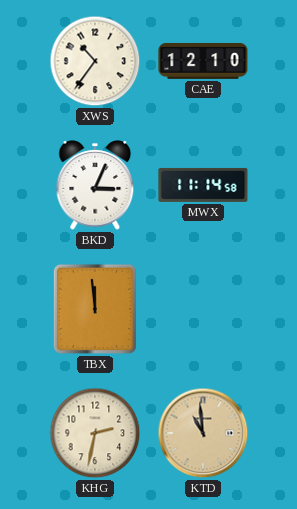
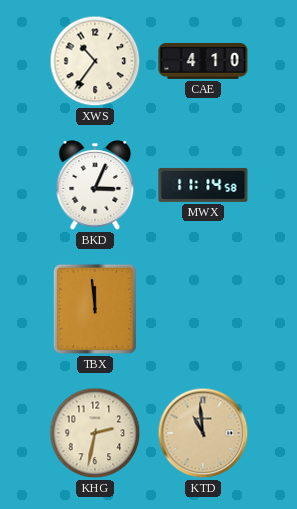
CAE: 12:10 -> 4:10 (203, 61)
